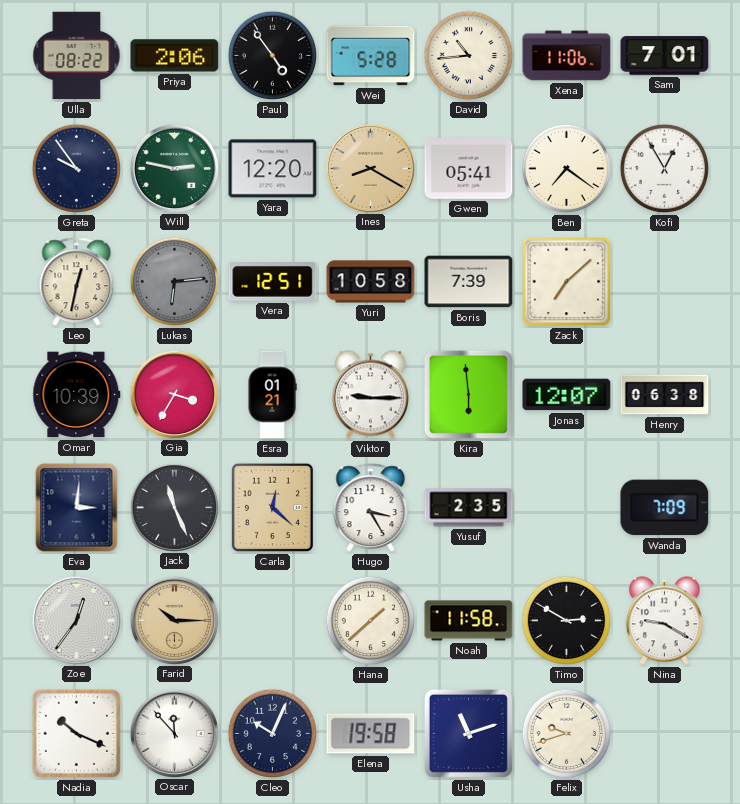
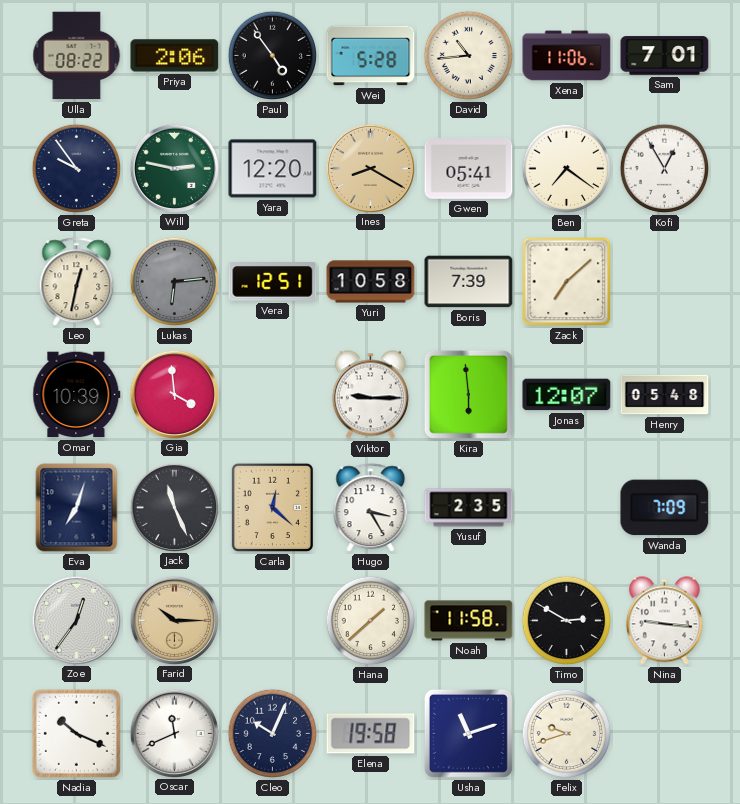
Gia: 3:35 -> 3:59 (174, 394)
Esra: 01:21 -> none (272, 395)
Henry: 06:38 -> 05:48 (665, 395)
Eva: 3:01 -> 7:03 (77, 508)
Nina: 9:20 -> 9:16 (664, 621)
Oscar: 11:53 -> 11:41 (174, 733)
